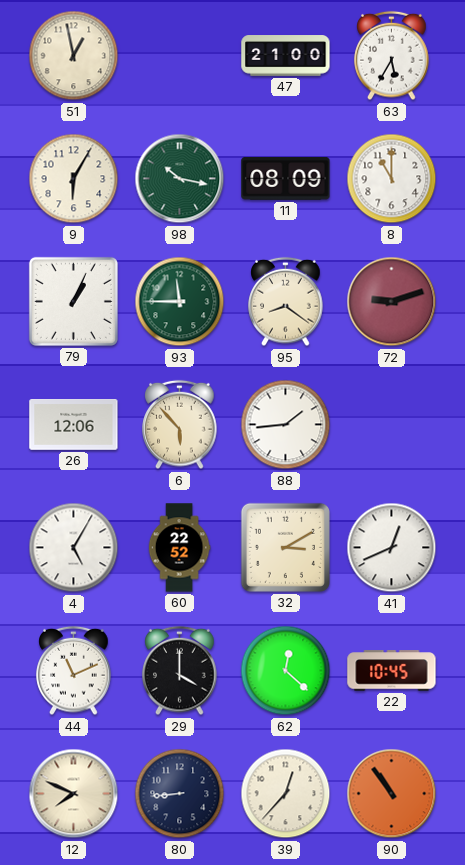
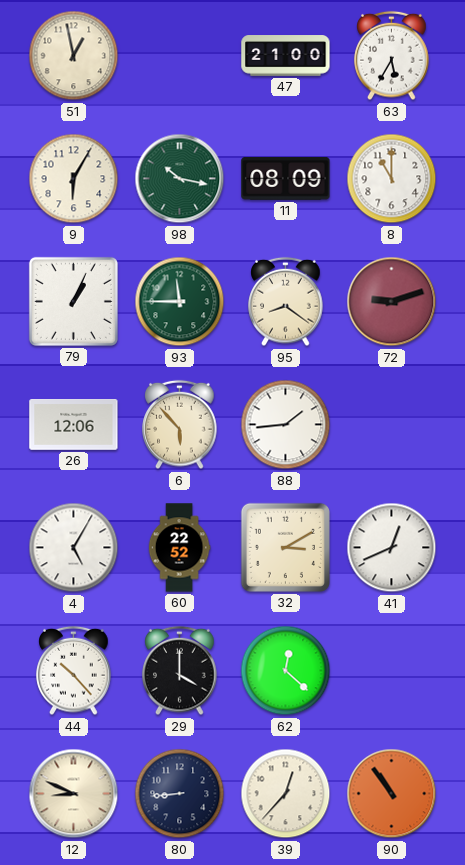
44: 11:11 -> 10:23 (74, 671)
22: 10:45 -> none (392, 671)
12: 7:49 -> 8:49 (74, 794)
